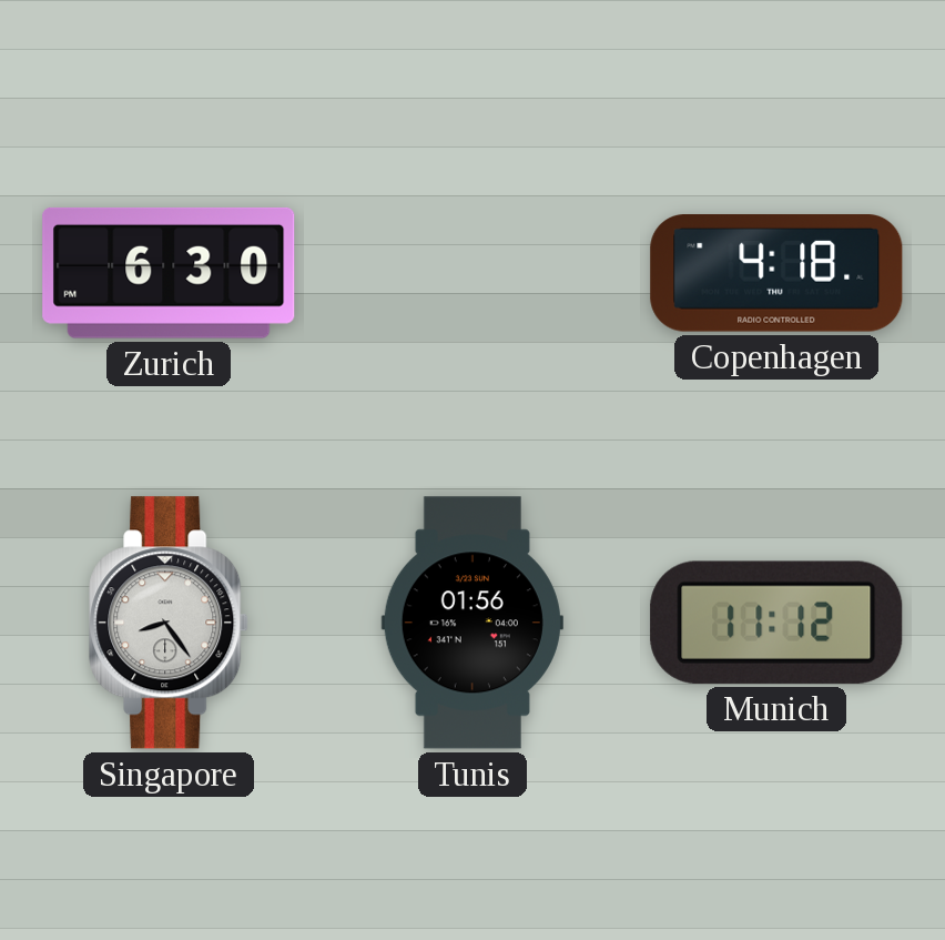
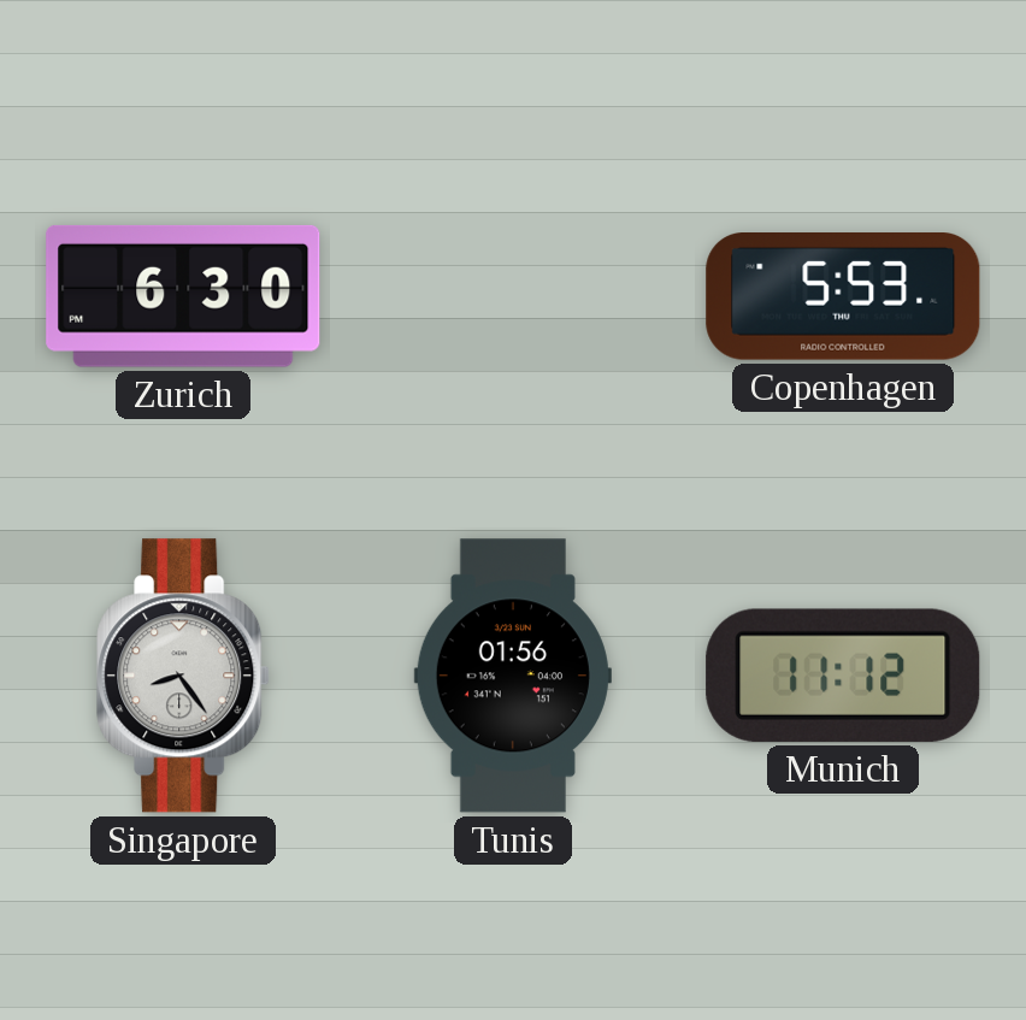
Copenhagen: 4:18 -> 5:53 (843, 297)
